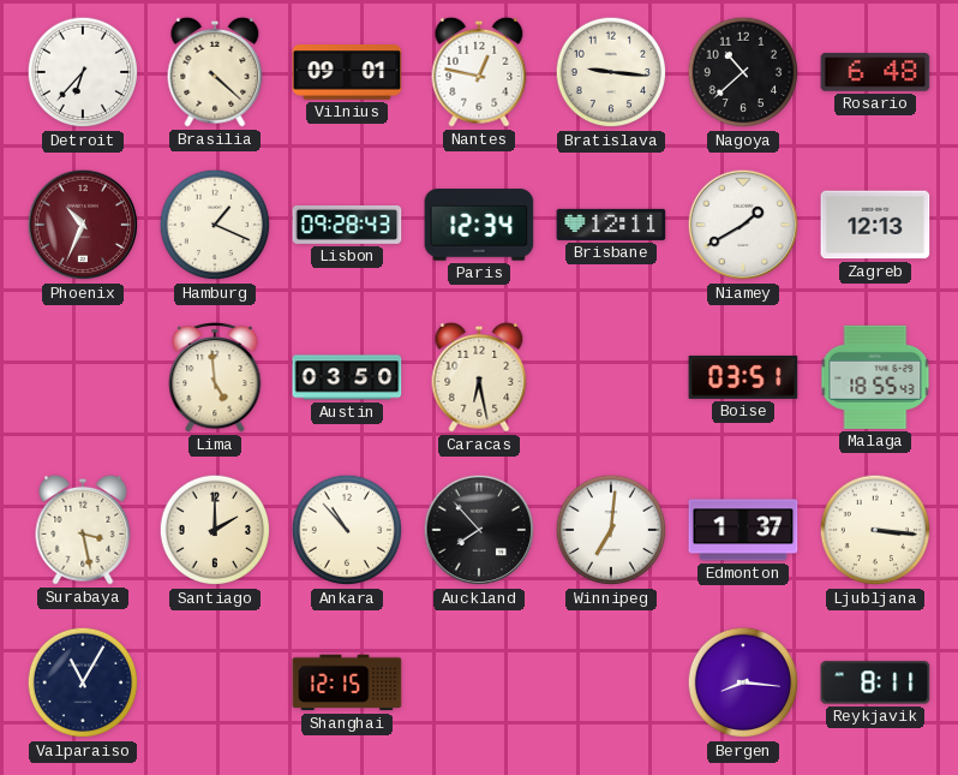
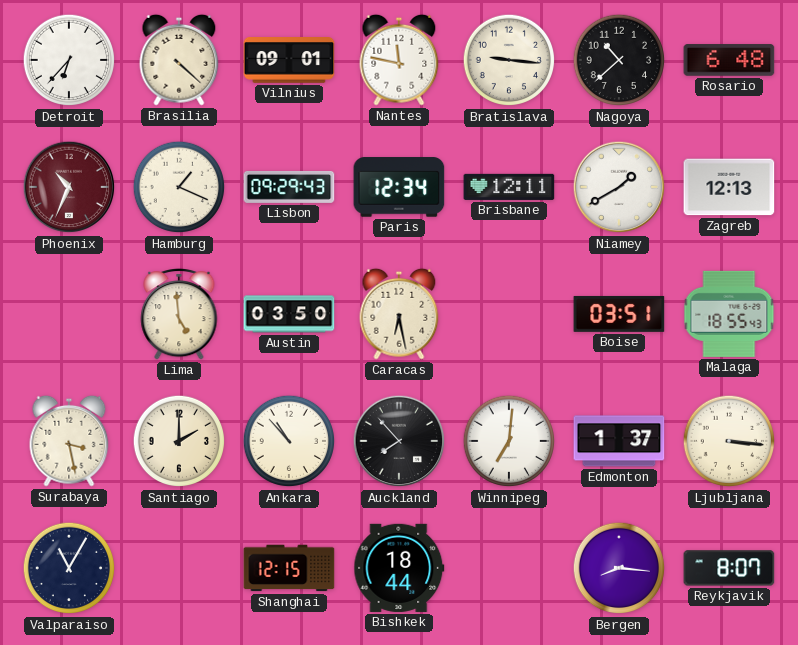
Nantes: 12:47 -> 11:47 (399, 60)
Lisbon: 09:28 -> 09:29 (289, 187)
Bishkek: none -> 18:44 (399, 568)
Reykjavik: 8:11 -> 8:07 (729, 568)
